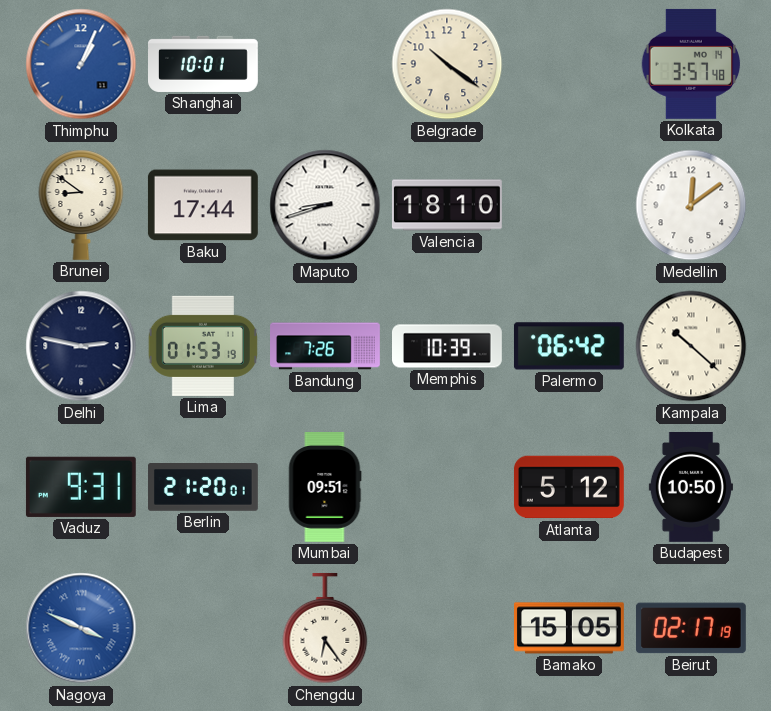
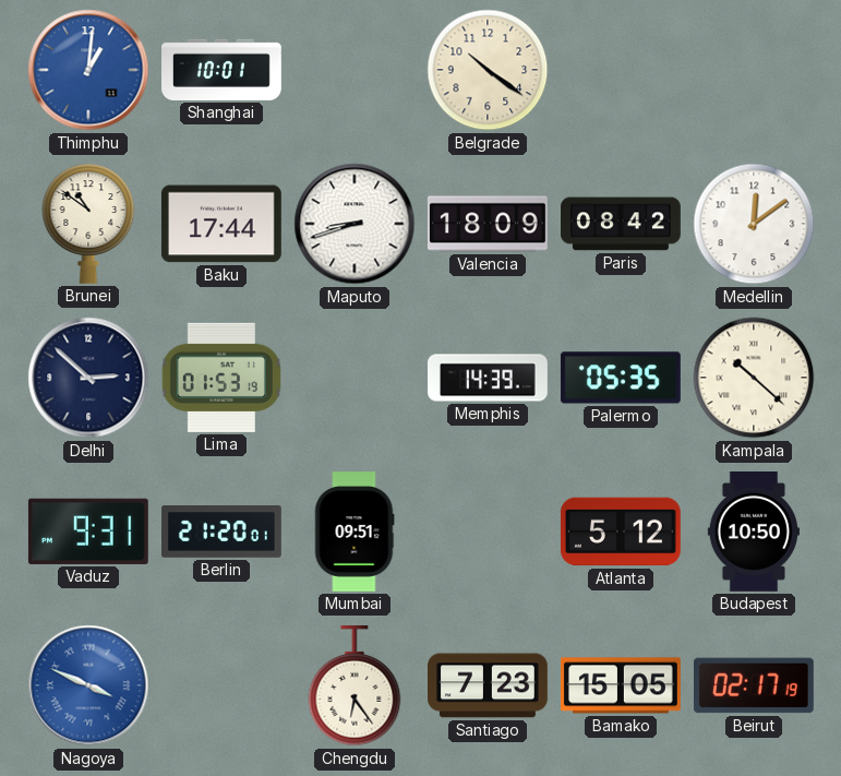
Thimphu: 1:04 -> 1:01 (88, 70)
Kolkata: 3:57 -> none (691, 64)
Brunei: 8:51 -> 10:51 (88, 224)
Valencia: 18:10 -> 18:09 (488, 224)
Paris: none -> 08:42 (622, 224)
Delhi: 2:47 -> 2:52 (88, 378)
Bandung: 7:26 -> none (325, 346)
Memphis: 10:39 -> 14:39 (489, 378)
Palermo: 06:42 -> 05:35 (621, 378)
Santiago: none -> 7:23 (489, 685)
